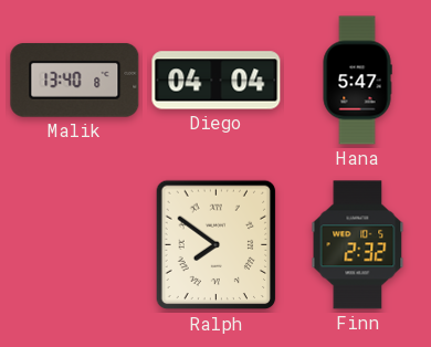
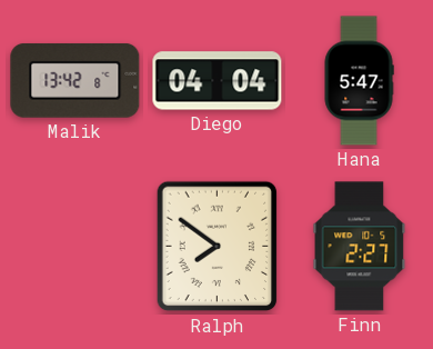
Malik: 13:40 -> 13:42 (75, 80)
Finn: 2:32 -> 2:27 (360, 247)
